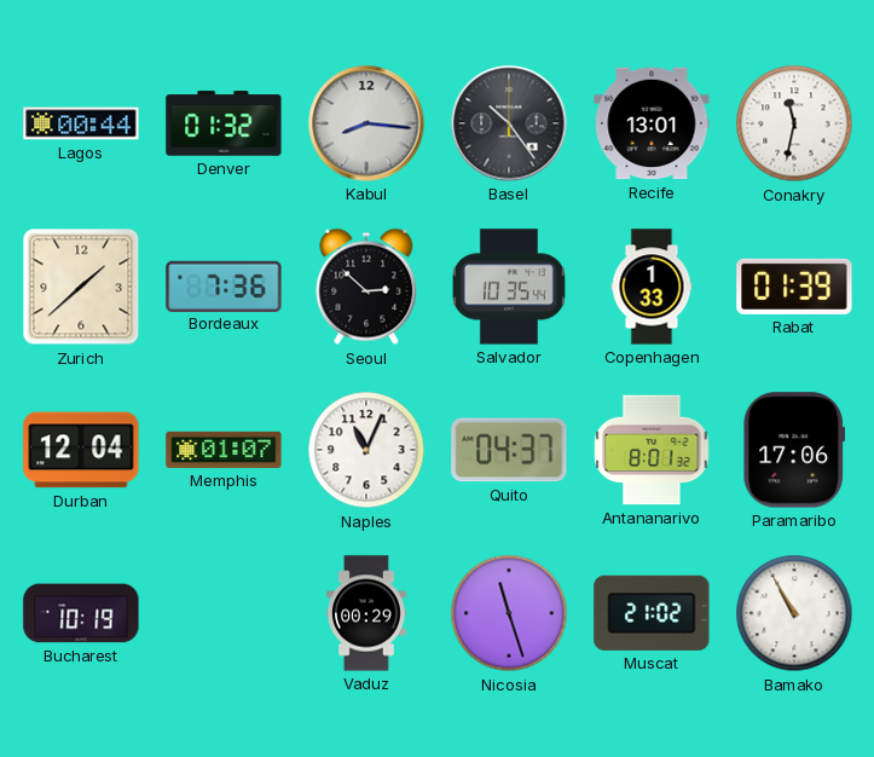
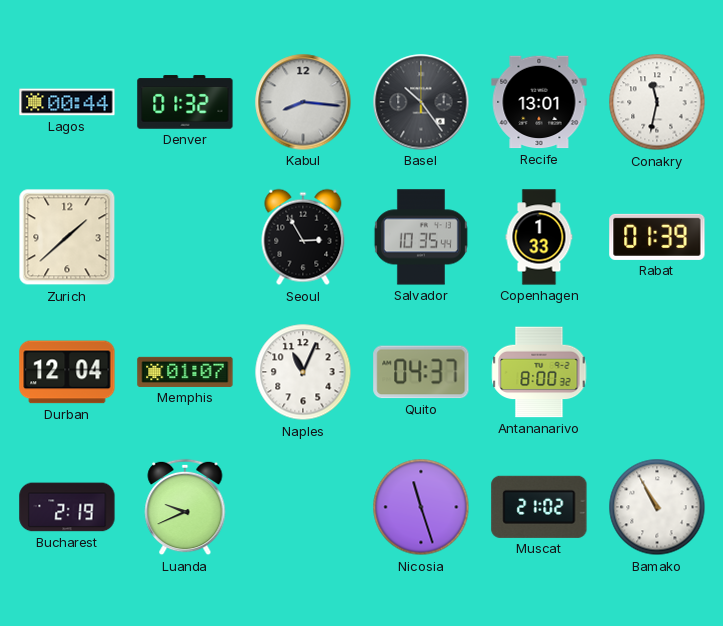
Bordeaux: 7:36 -> none (224, 285)
Seoul: 2:52 -> 2:55 (303, 237)
Antananarivo: 8:01 -> 8:00 (539, 372)
Paramaribo: 17:06 -> none (794, 450)
Bucharest: 10:19 -> 2:19 (67, 507)
Luanda: none -> 9:41 (185, 507)
Vaduz: 00:29 -> none (366, 613)
